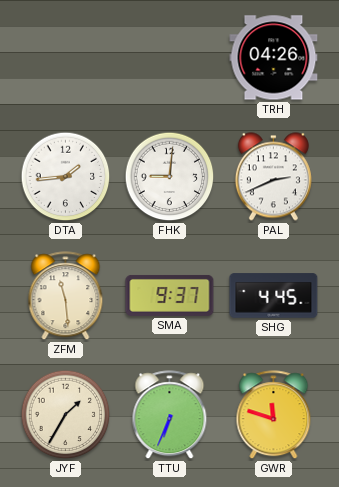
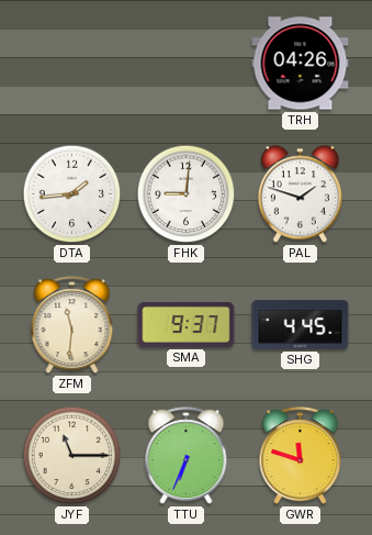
PAL: 2:41 -> 1:48 (300, 194)
ZFM: 11:29 -> 11:31 (72, 325)
JYF: 1:35 -> 11:15 (72, 456)
